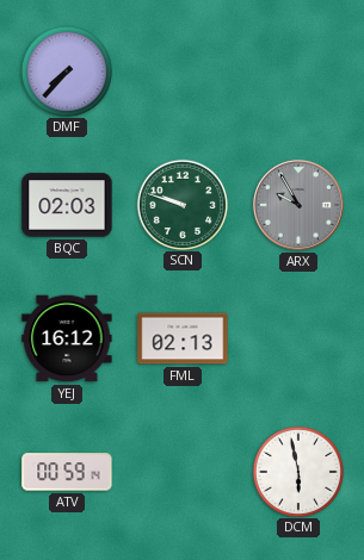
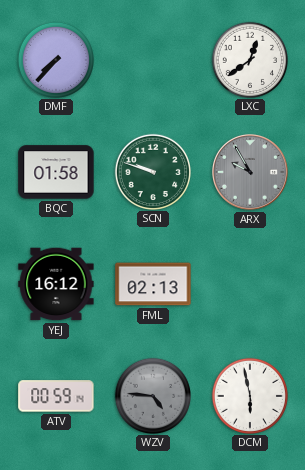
LXC: none -> 12:39 (249, 59)
BQC: 02:03 -> 01:58 (56, 172)
WZV: none -> 4:46 (152, 395)
